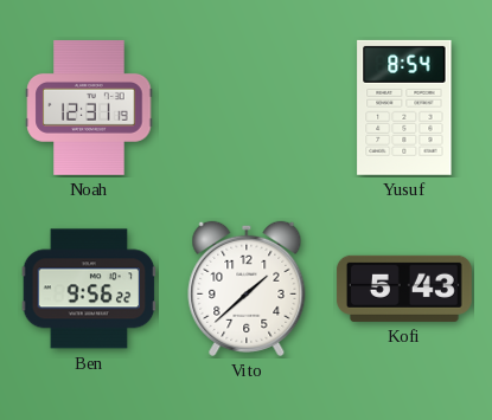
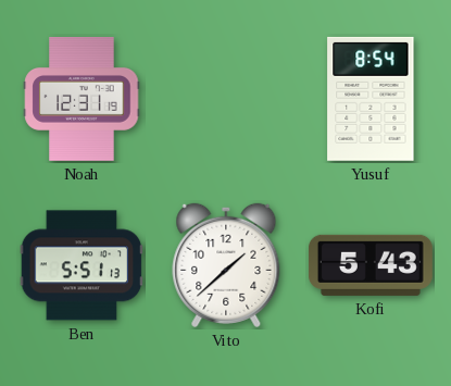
Ben: 9:56 -> 5:51 (82, 265)
